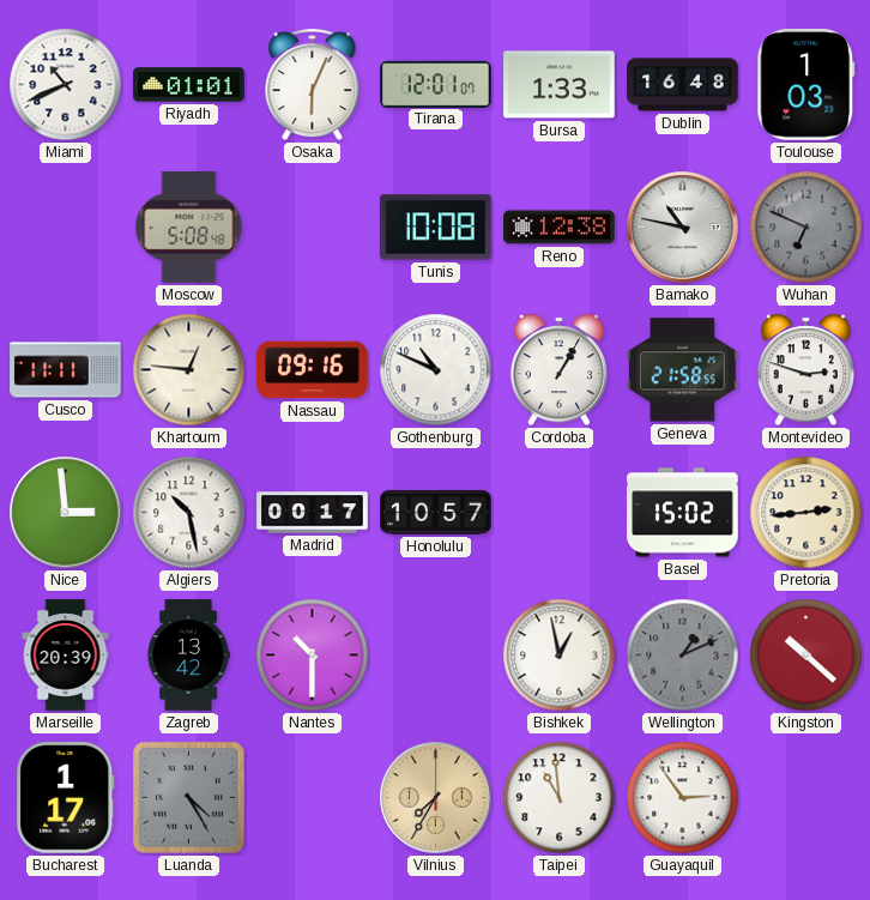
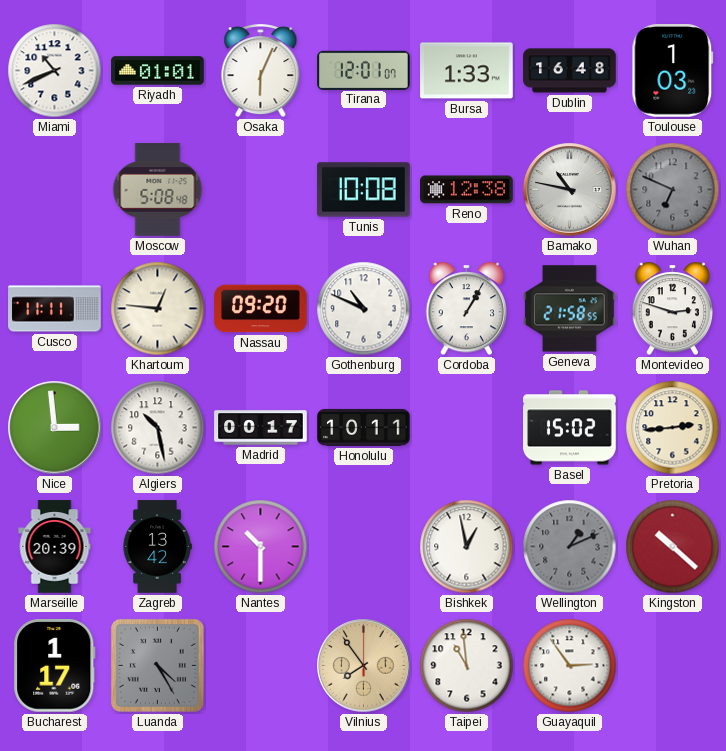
Nassau: 09:16 -> 09:20 (261, 309)
Honolulu: 10:57 -> 10:11 (364, 427)
Vilnius: 7:35 -> 7:54 (364, 666)
